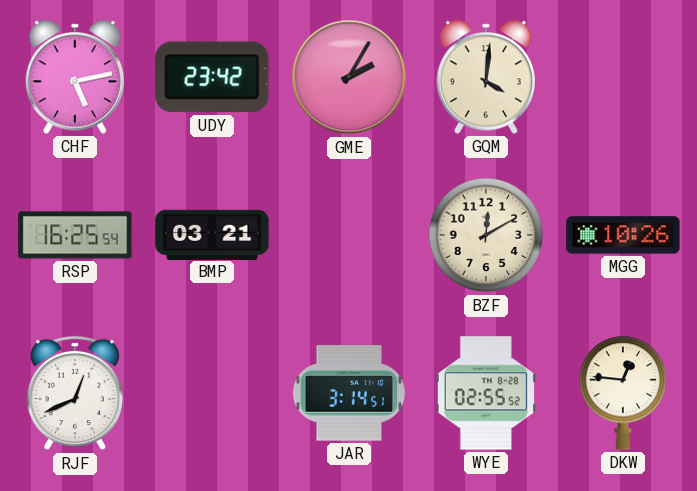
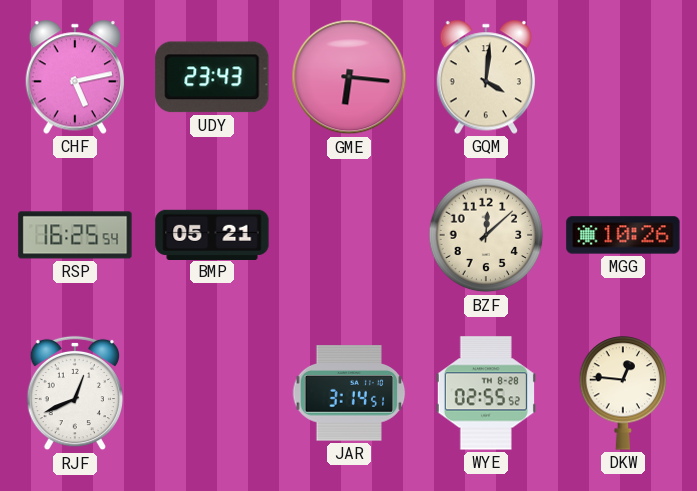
UDY: 23:42 -> 23:43 (212, 77)
GME: 2:05 -> 6:16 (349, 77)
BMP: 03:21 -> 05:21 (212, 234)
BZF: 12:10 -> 12:08 (486, 235)
